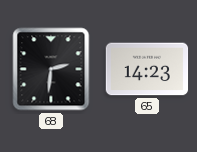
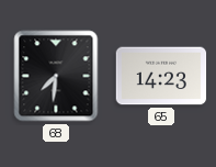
68: 2:31 -> 7:31 (56, 76)
